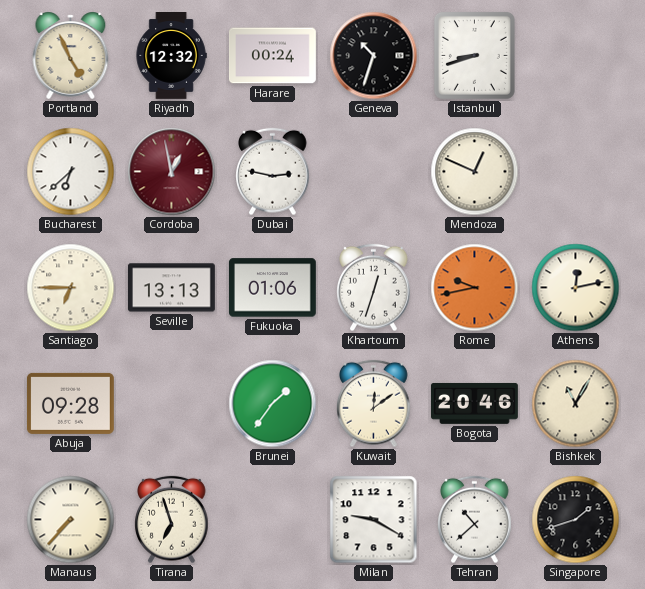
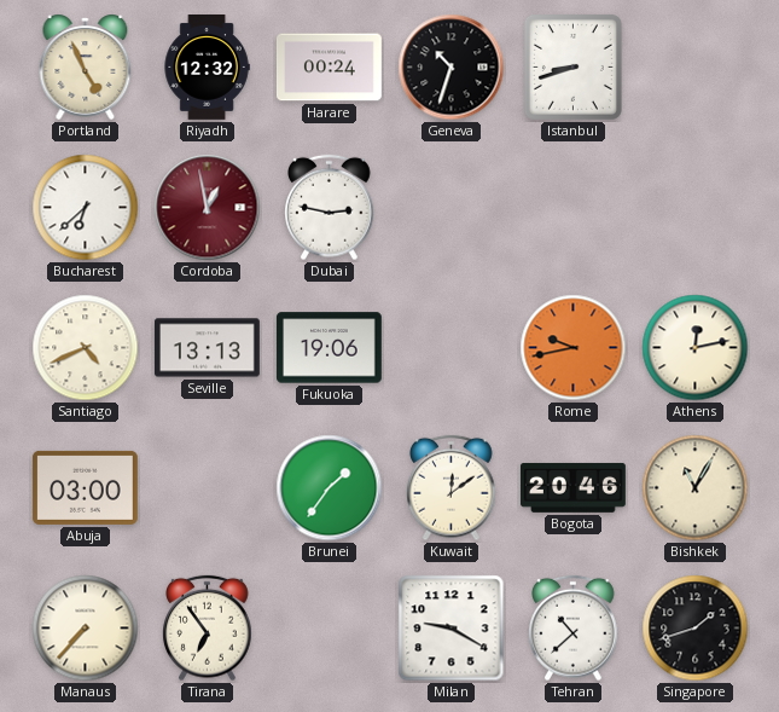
Mendoza: 12:49 -> none (475, 172)
Santiago: 6:45 -> 4:41 (86, 348)
Fukuoka: 01:06 -> 19:06 (329, 348)
Khartoum: 12:33 -> none (374, 288)
Abuja: 09:28 -> 03:00 (85, 487)
Tirana: 6:57 -> 6:54 (208, 629)
